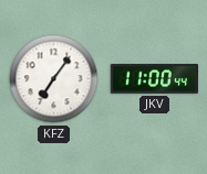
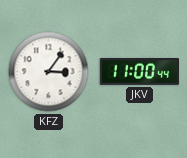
KFZ: 7:06 -> 3:06 (49, 72)
